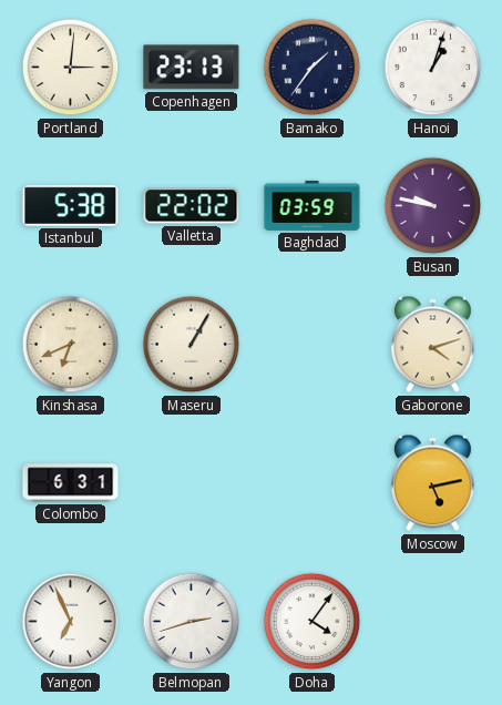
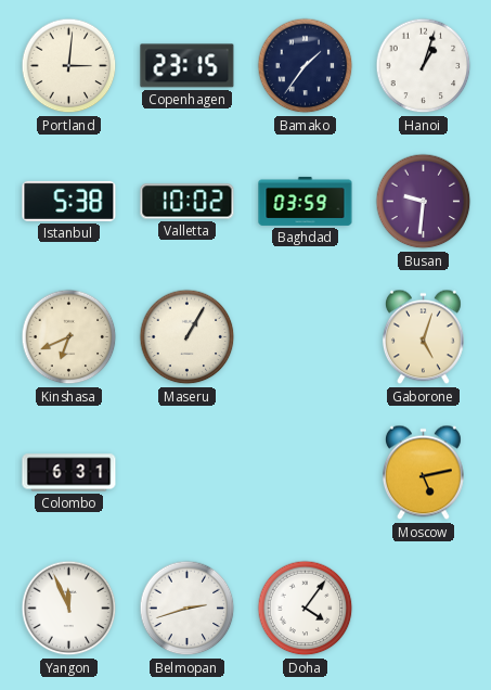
Copenhagen: 23:13 -> 23:15 (188, 66)
Valletta: 22:02 -> 10:02 (188, 202)
Busan: 9:47 -> 9:31 (424, 202)
Gaborone: 4:12 -> 5:03 (424, 337)
Yangon: 6:56 -> 11:56 (69, 609)
